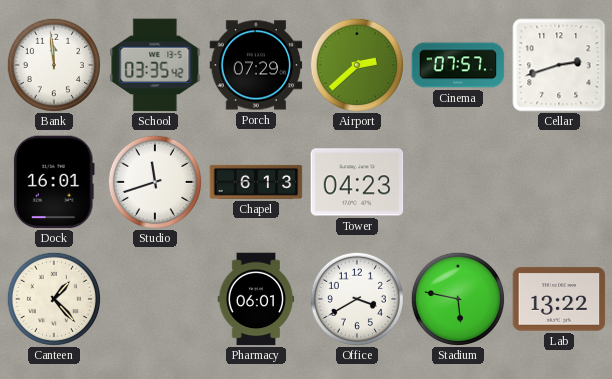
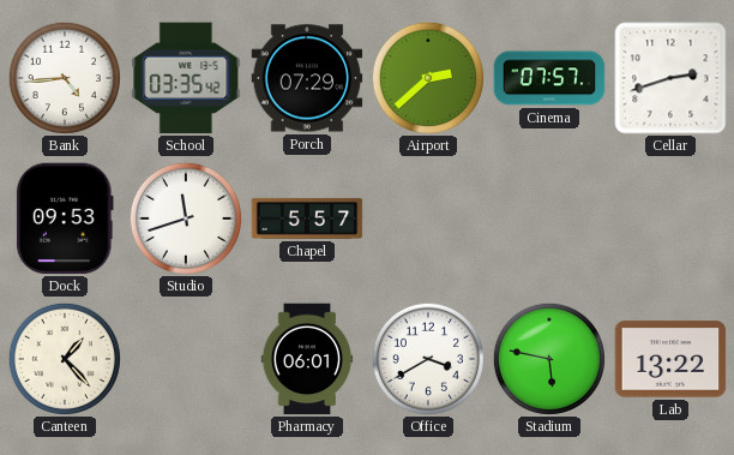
Bank: 11:59 -> 4:44 (65, 78)
Dock: 16:01 -> 09:53 (65, 218)
Chapel: 6:13 -> 5:57 (307, 218)
Tower: 04:23 -> none (357, 182)
